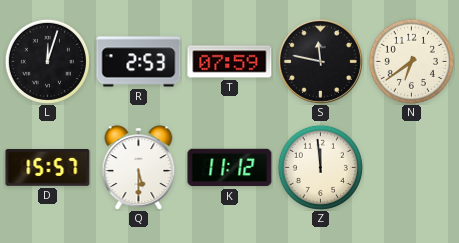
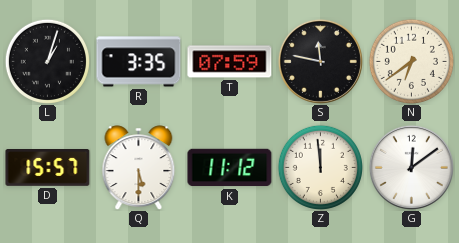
L: 12:03 -> 1:03 (47, 61)
R: 2:53 -> 3:35 (139, 62)
G: none -> 12:09 (411, 167)
